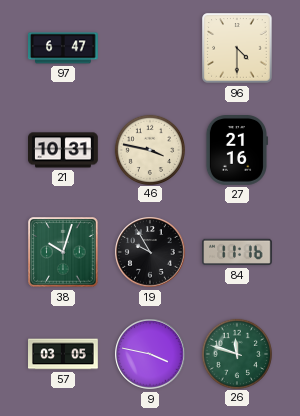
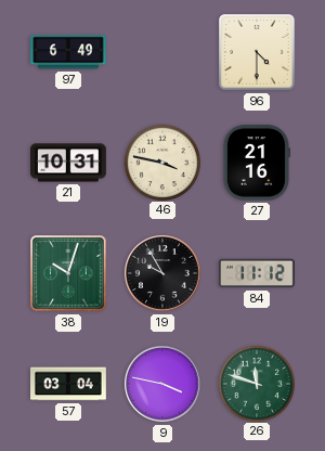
97: 6:47 -> 6:49 (69, 52)
84: 11:16 -> 11:12 (258, 273)
57: 03:05 -> 03:04 (69, 384)
